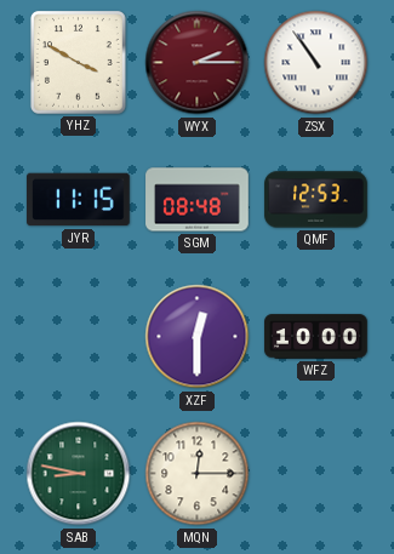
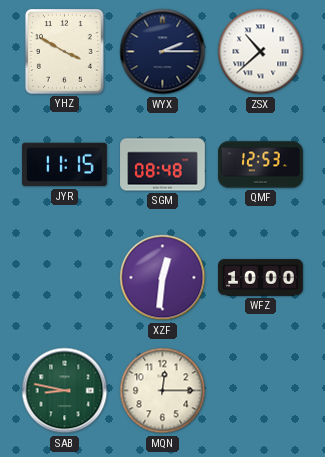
WYX dial: burgundy -> navy (163, 52)
ZSX: 10:54 -> 10:38 (261, 52)
XZF: 12:30 -> 12:31 (163, 278)
